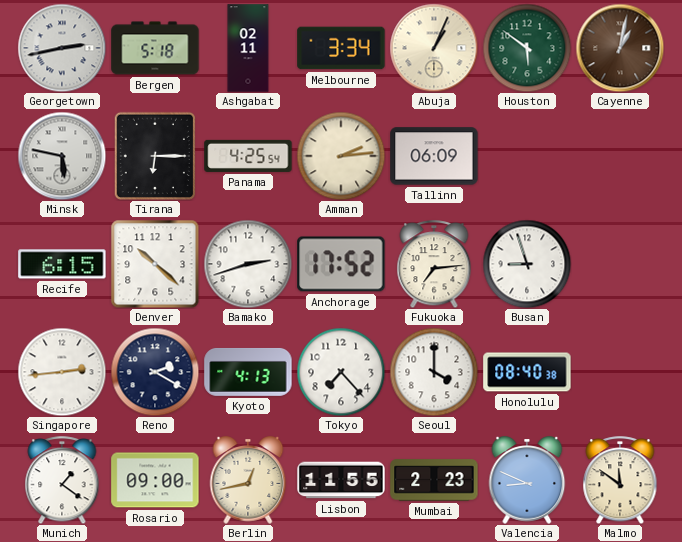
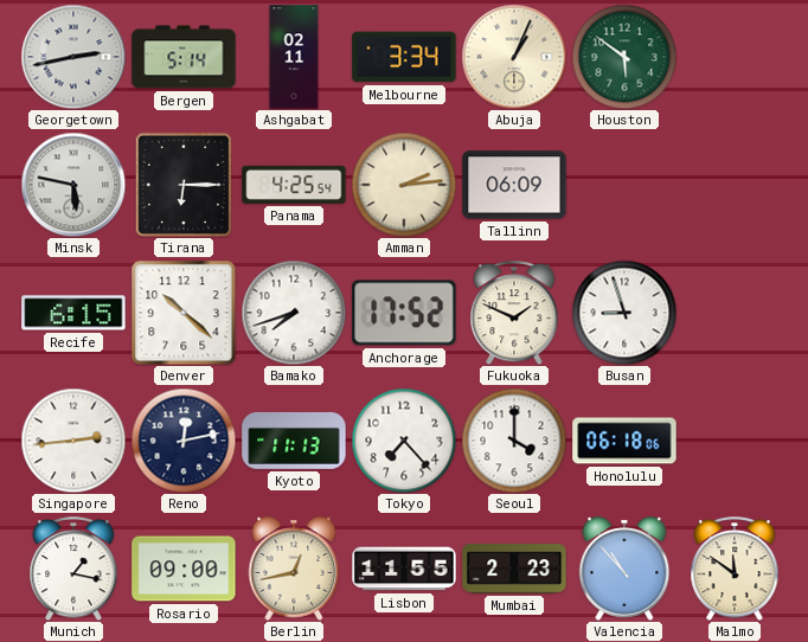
Bergen: 5:18 -> 5:14 (184, 57)
Cayenne: 1:02 -> none (620, 48)
Bamako: 2:42 -> 7:42 (294, 313)
Fukuoka: 7:14 -> 1:49 (514, 313)
Reno: 2:20 -> 12:13 (184, 441)
Kyoto: 4:13 -> 11:13 (294, 441)
Honolulu: 08:40 -> 06:18 (624, 441)
Munich: 1:21 -> 1:17 (73, 569)
Valencia: 8:49 -> 10:53 (624, 569)
